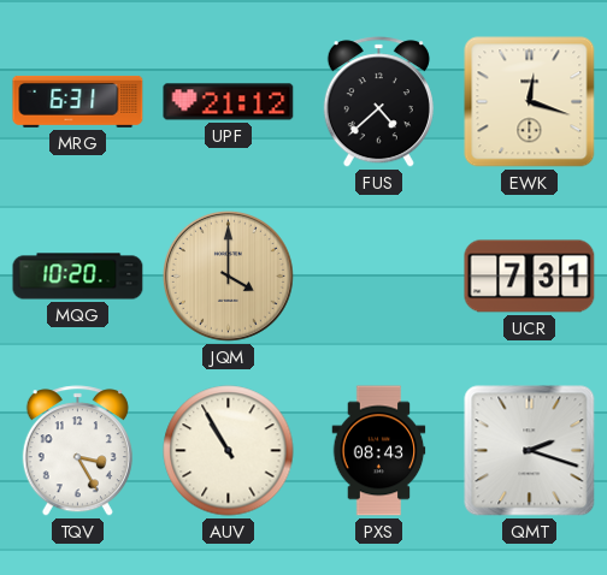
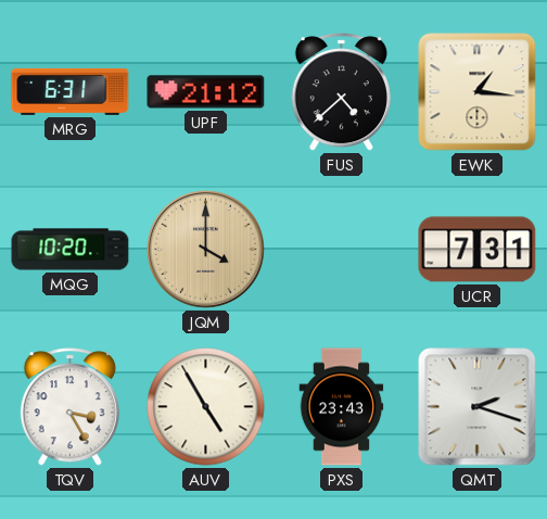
EWK: 12:18 -> 1:16 (478, 92)
AUV: 10:55 -> 4:55 (206, 407)
PXS: 08:43 -> 23:43 (342, 407)
